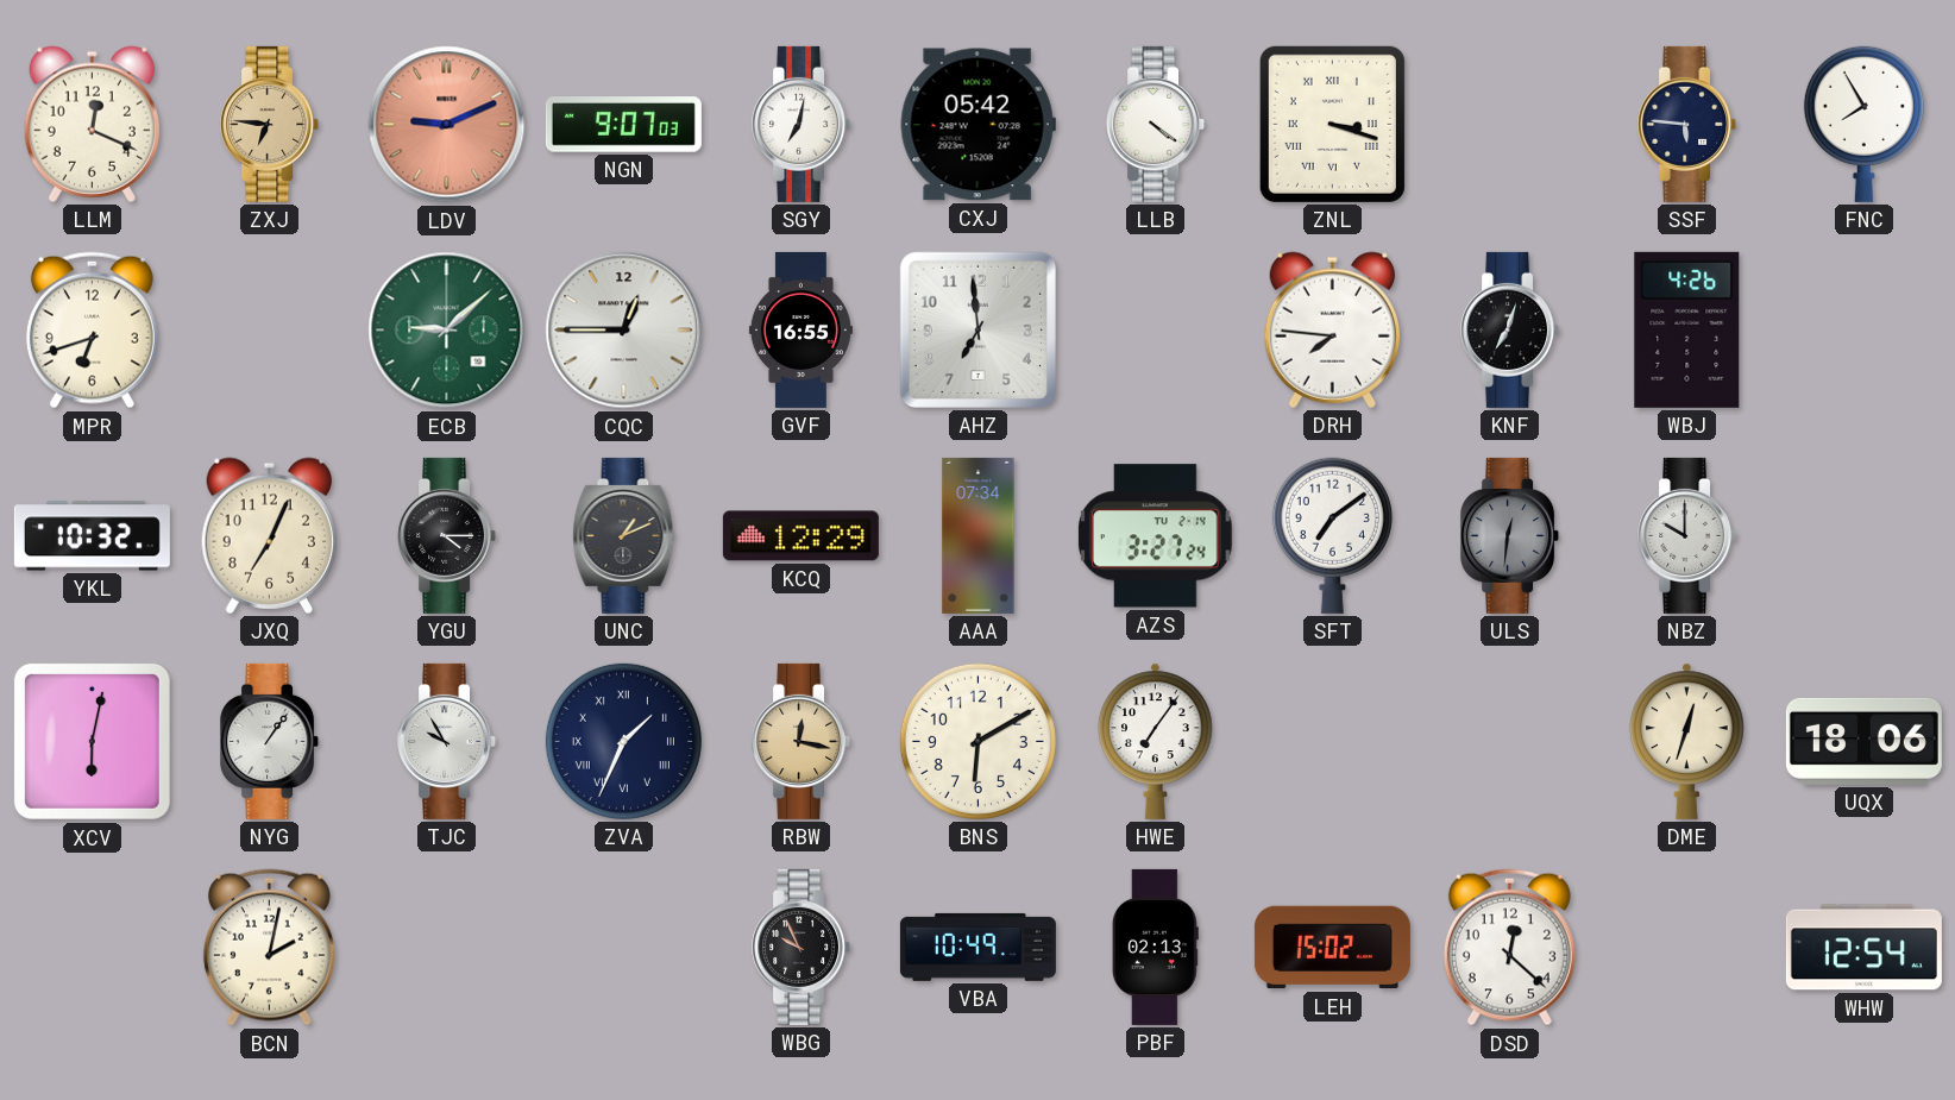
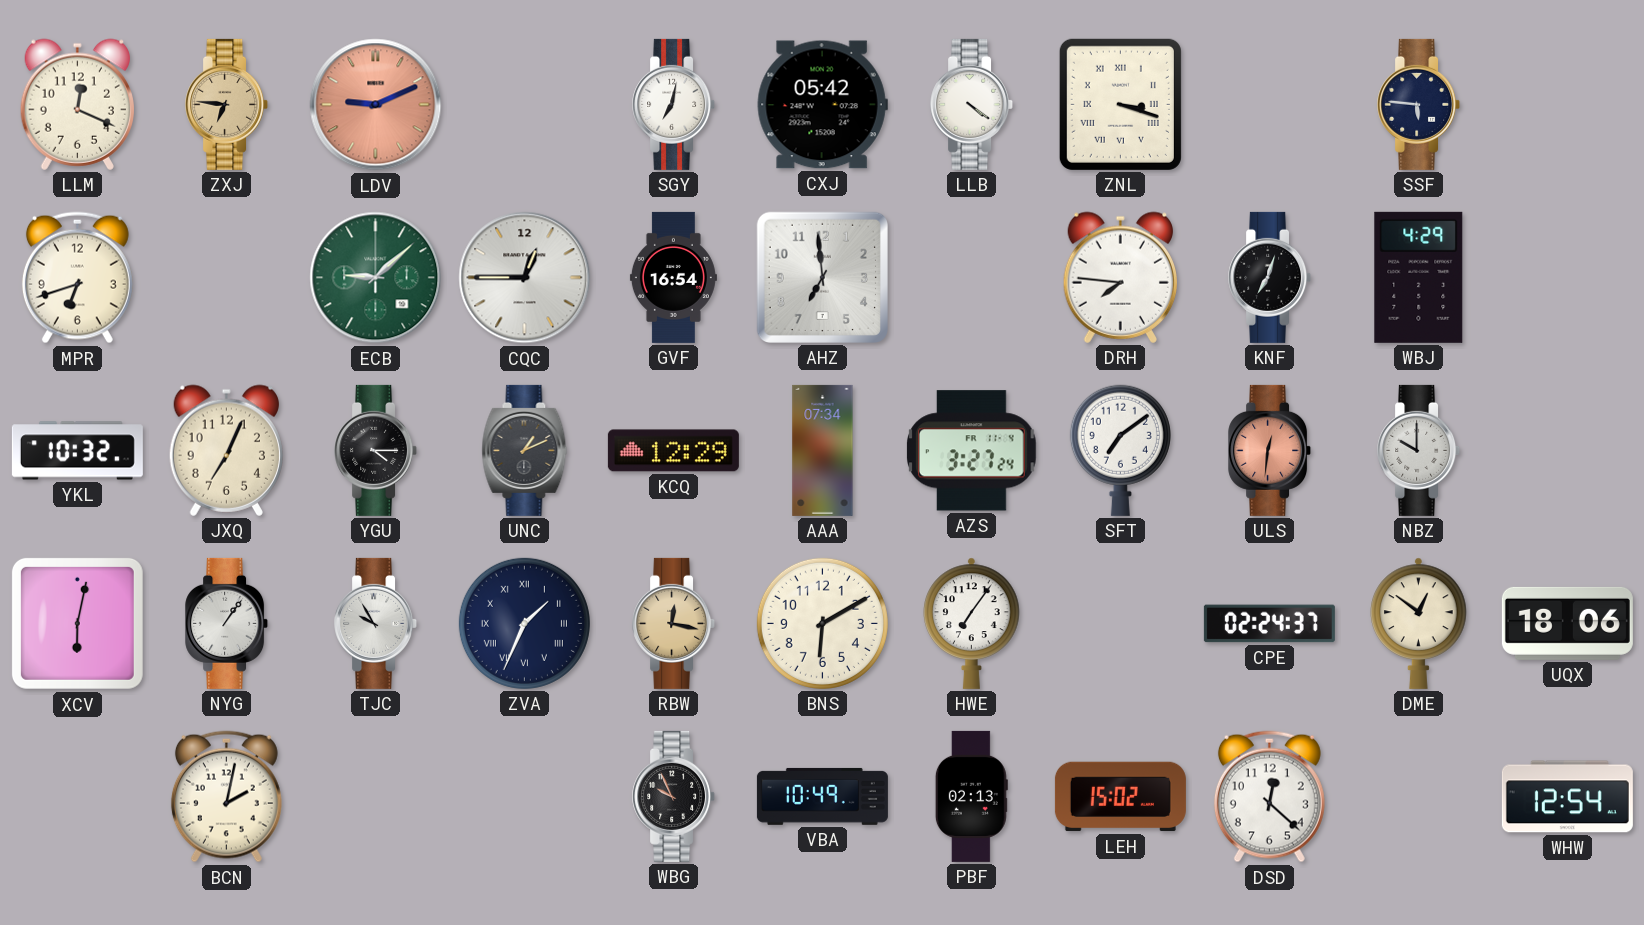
NGN: 9:07 -> none (623, 125)
FNC: 7:55 -> none (1863, 124)
GVF: 16:55 -> 16:54 (673, 277)
WBJ: 4:26 -> 4:29 (1419, 277)
AZS date: TU 2-14 -> FR 11-4 (972, 451)
ULS dial: grey -> salmon (1270, 450)
CPE: none -> 02:24 (1269, 624)
DME: 12:33 -> 12:51 (1419, 623)
